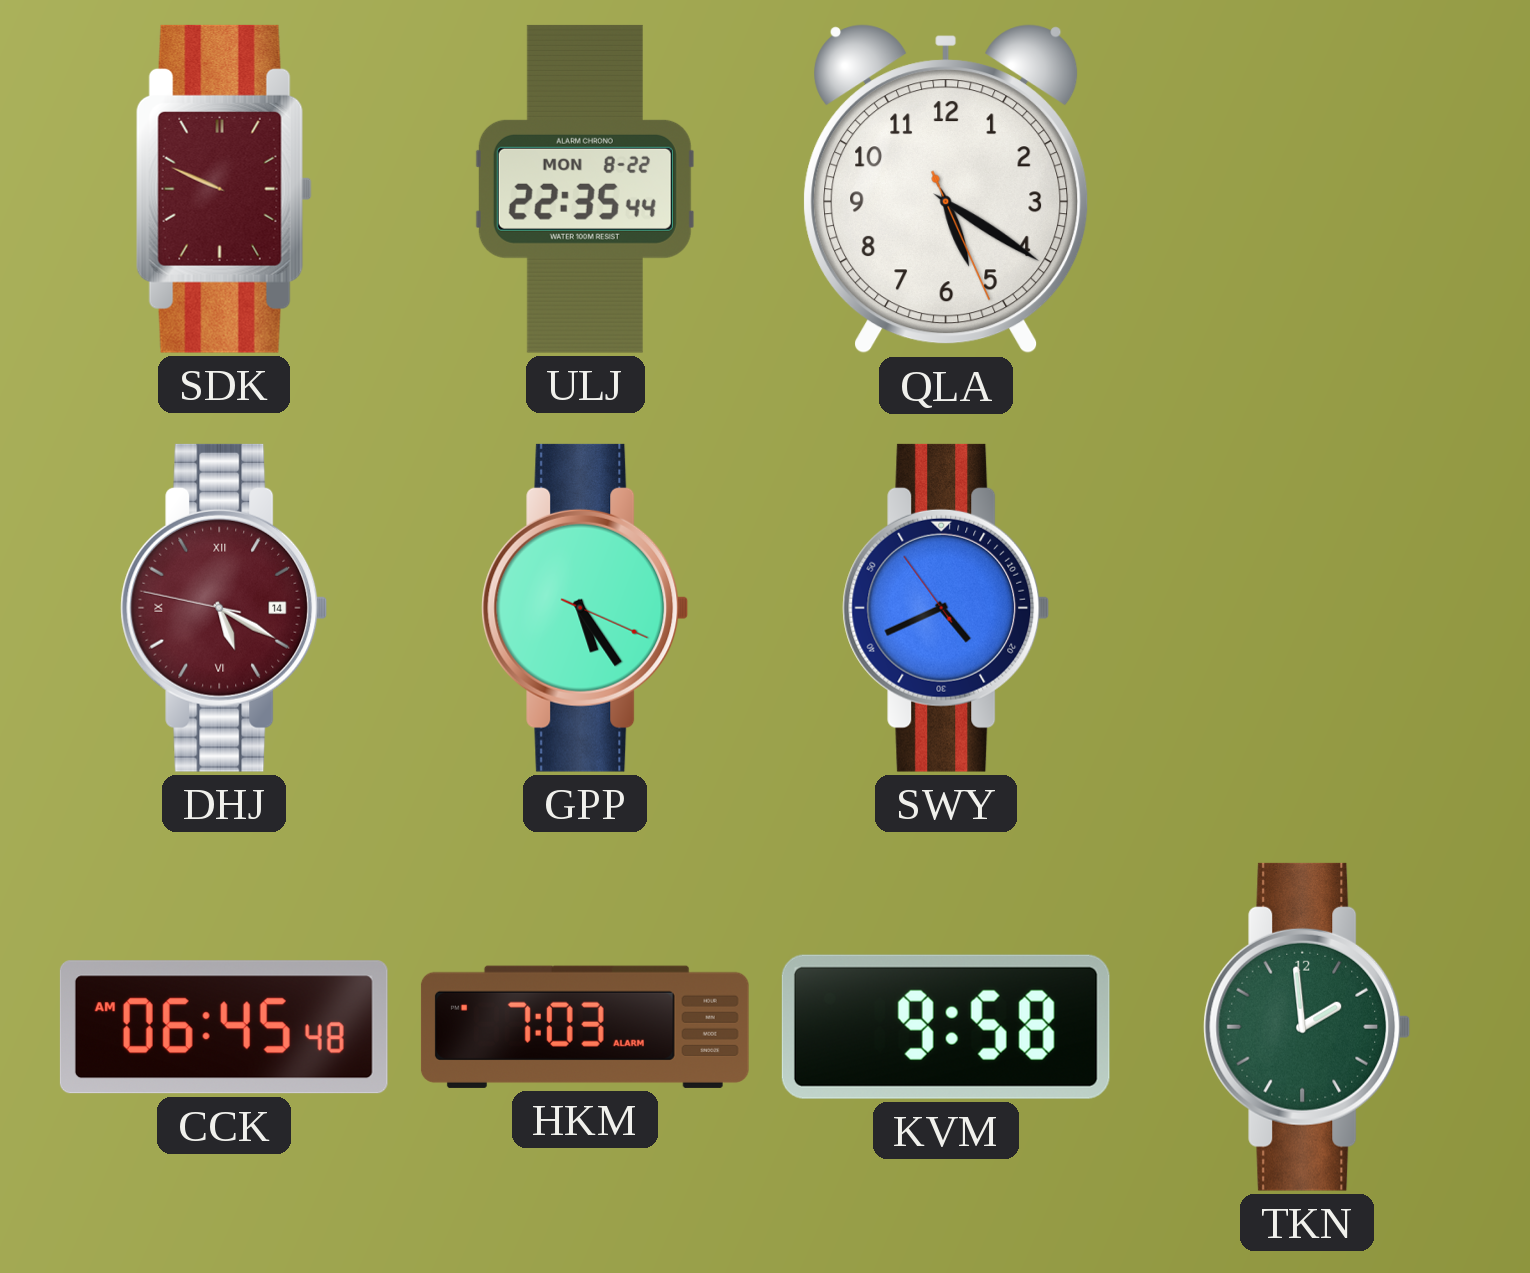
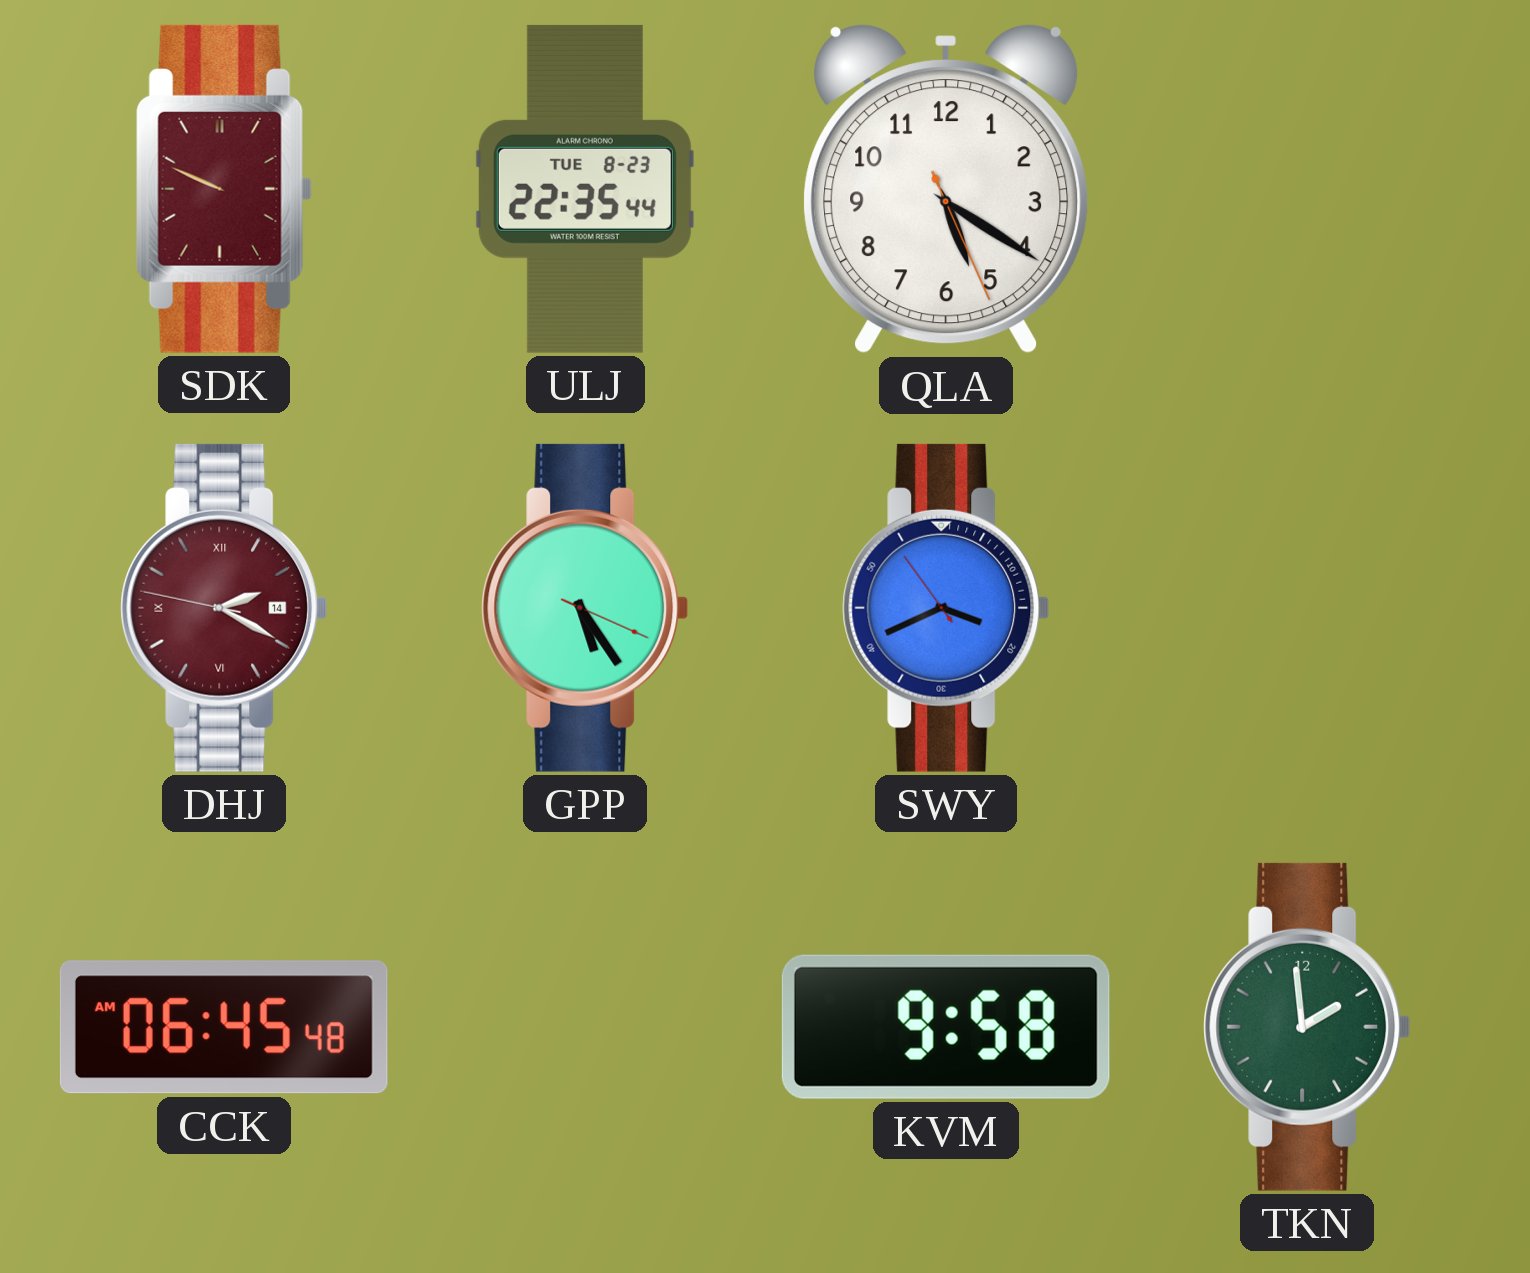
ULJ date: MON 8-22 -> TUE 8-23 (585, 189)
DHJ: 5:19 -> 2:19 (224, 608)
SWY: 4:40 -> 3:40 (946, 608)
HKM: 7:03 -> none (585, 1027)
